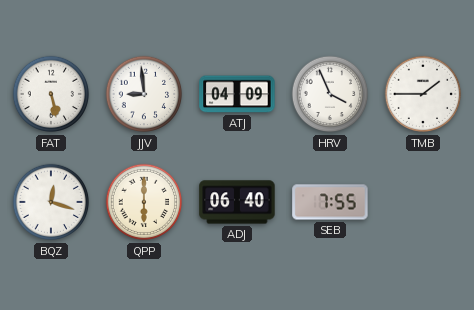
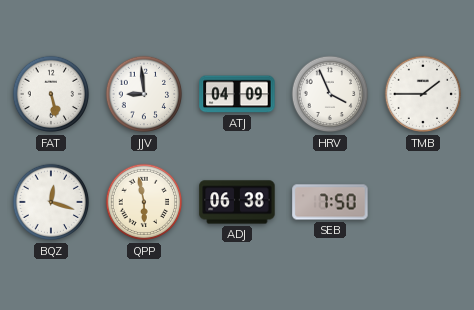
QPP: 6:00 -> 5:58 (144, 202)
ADJ: 06:40 -> 06:38 (237, 202)
SEB: 7:55 -> 7:50 (330, 202)
